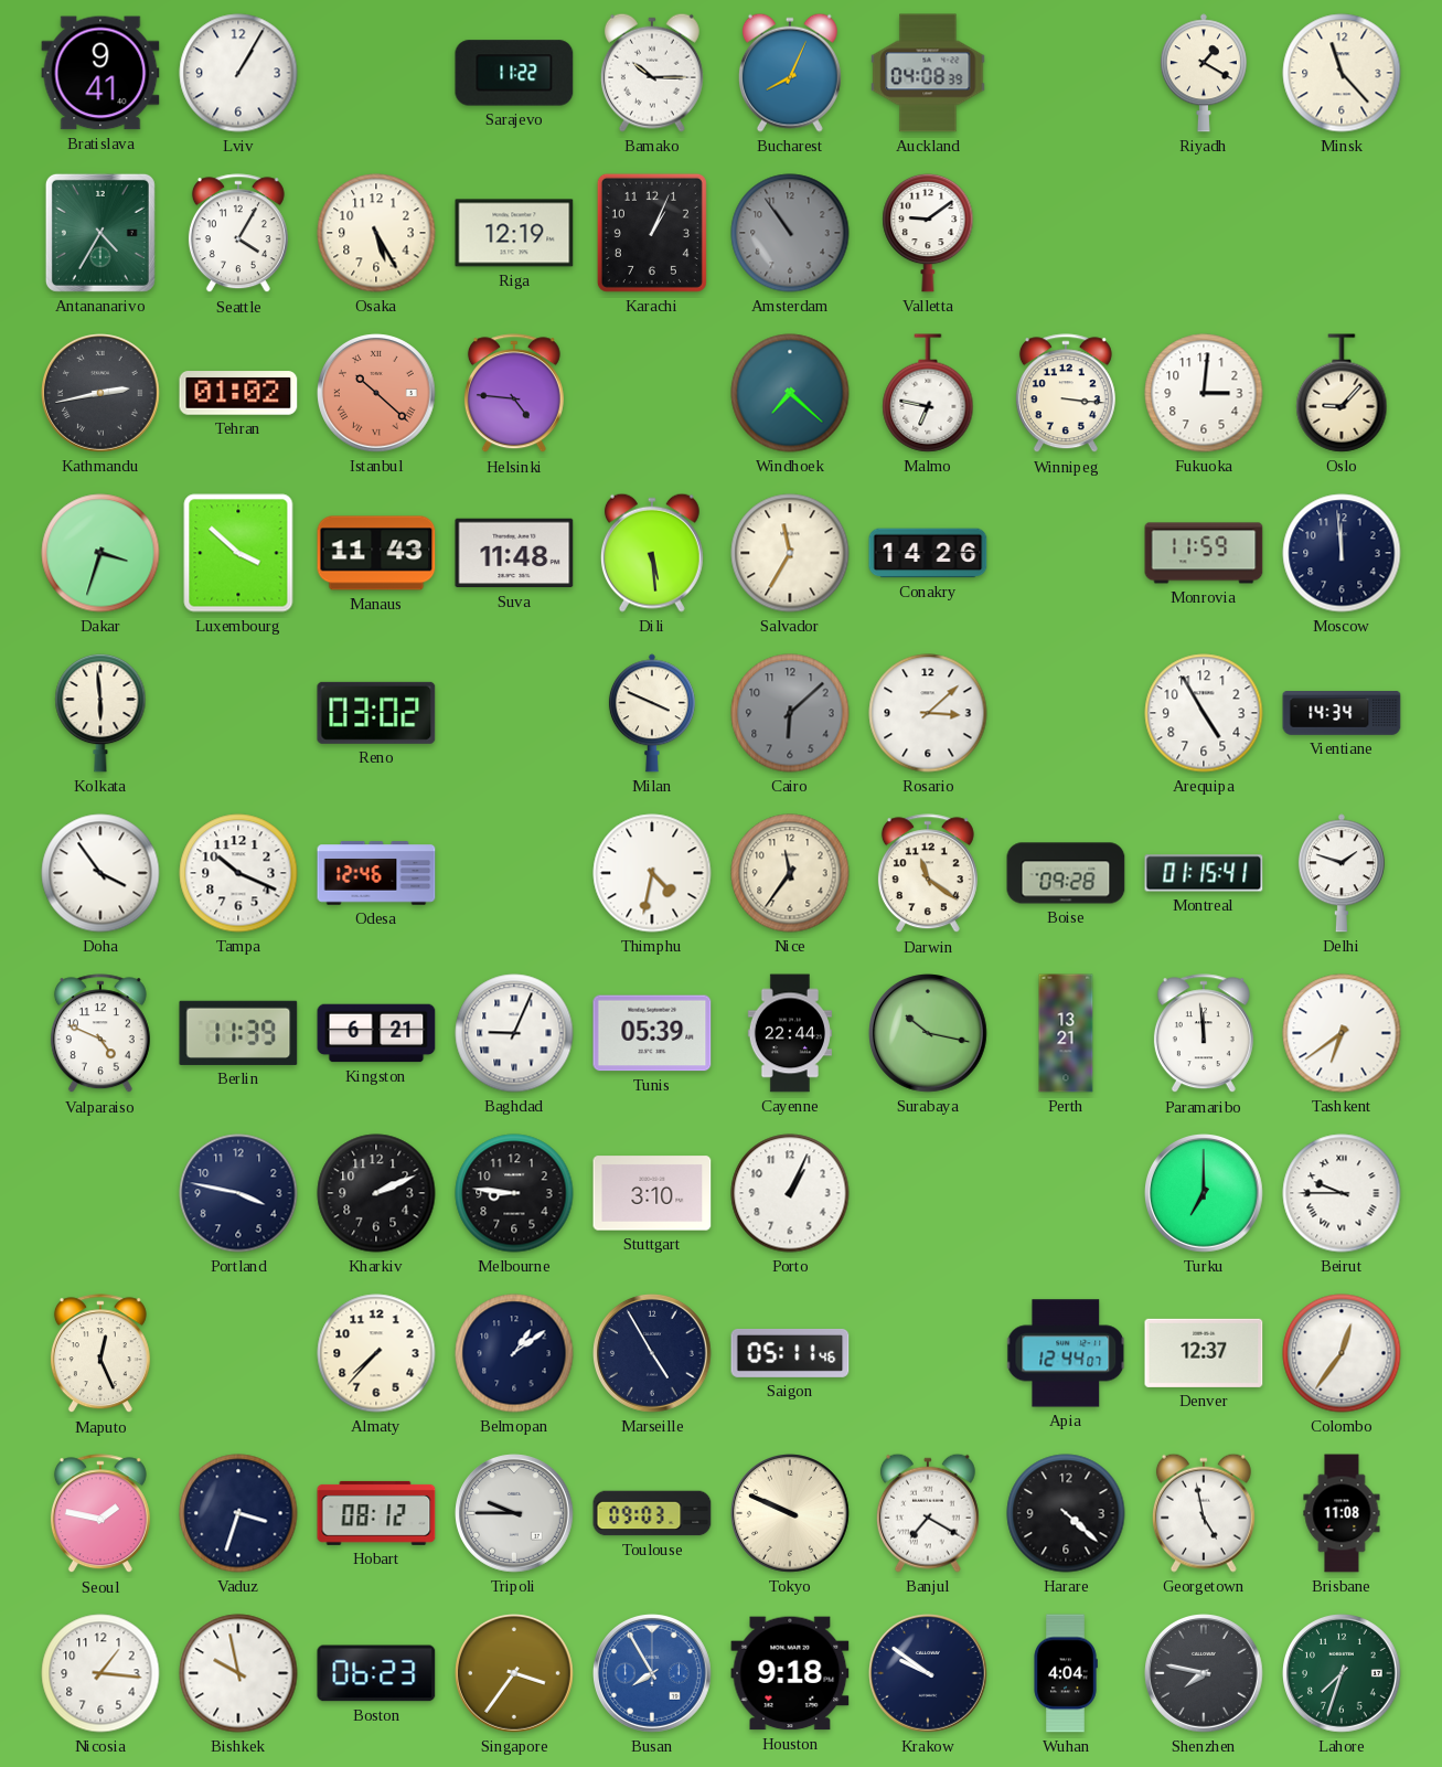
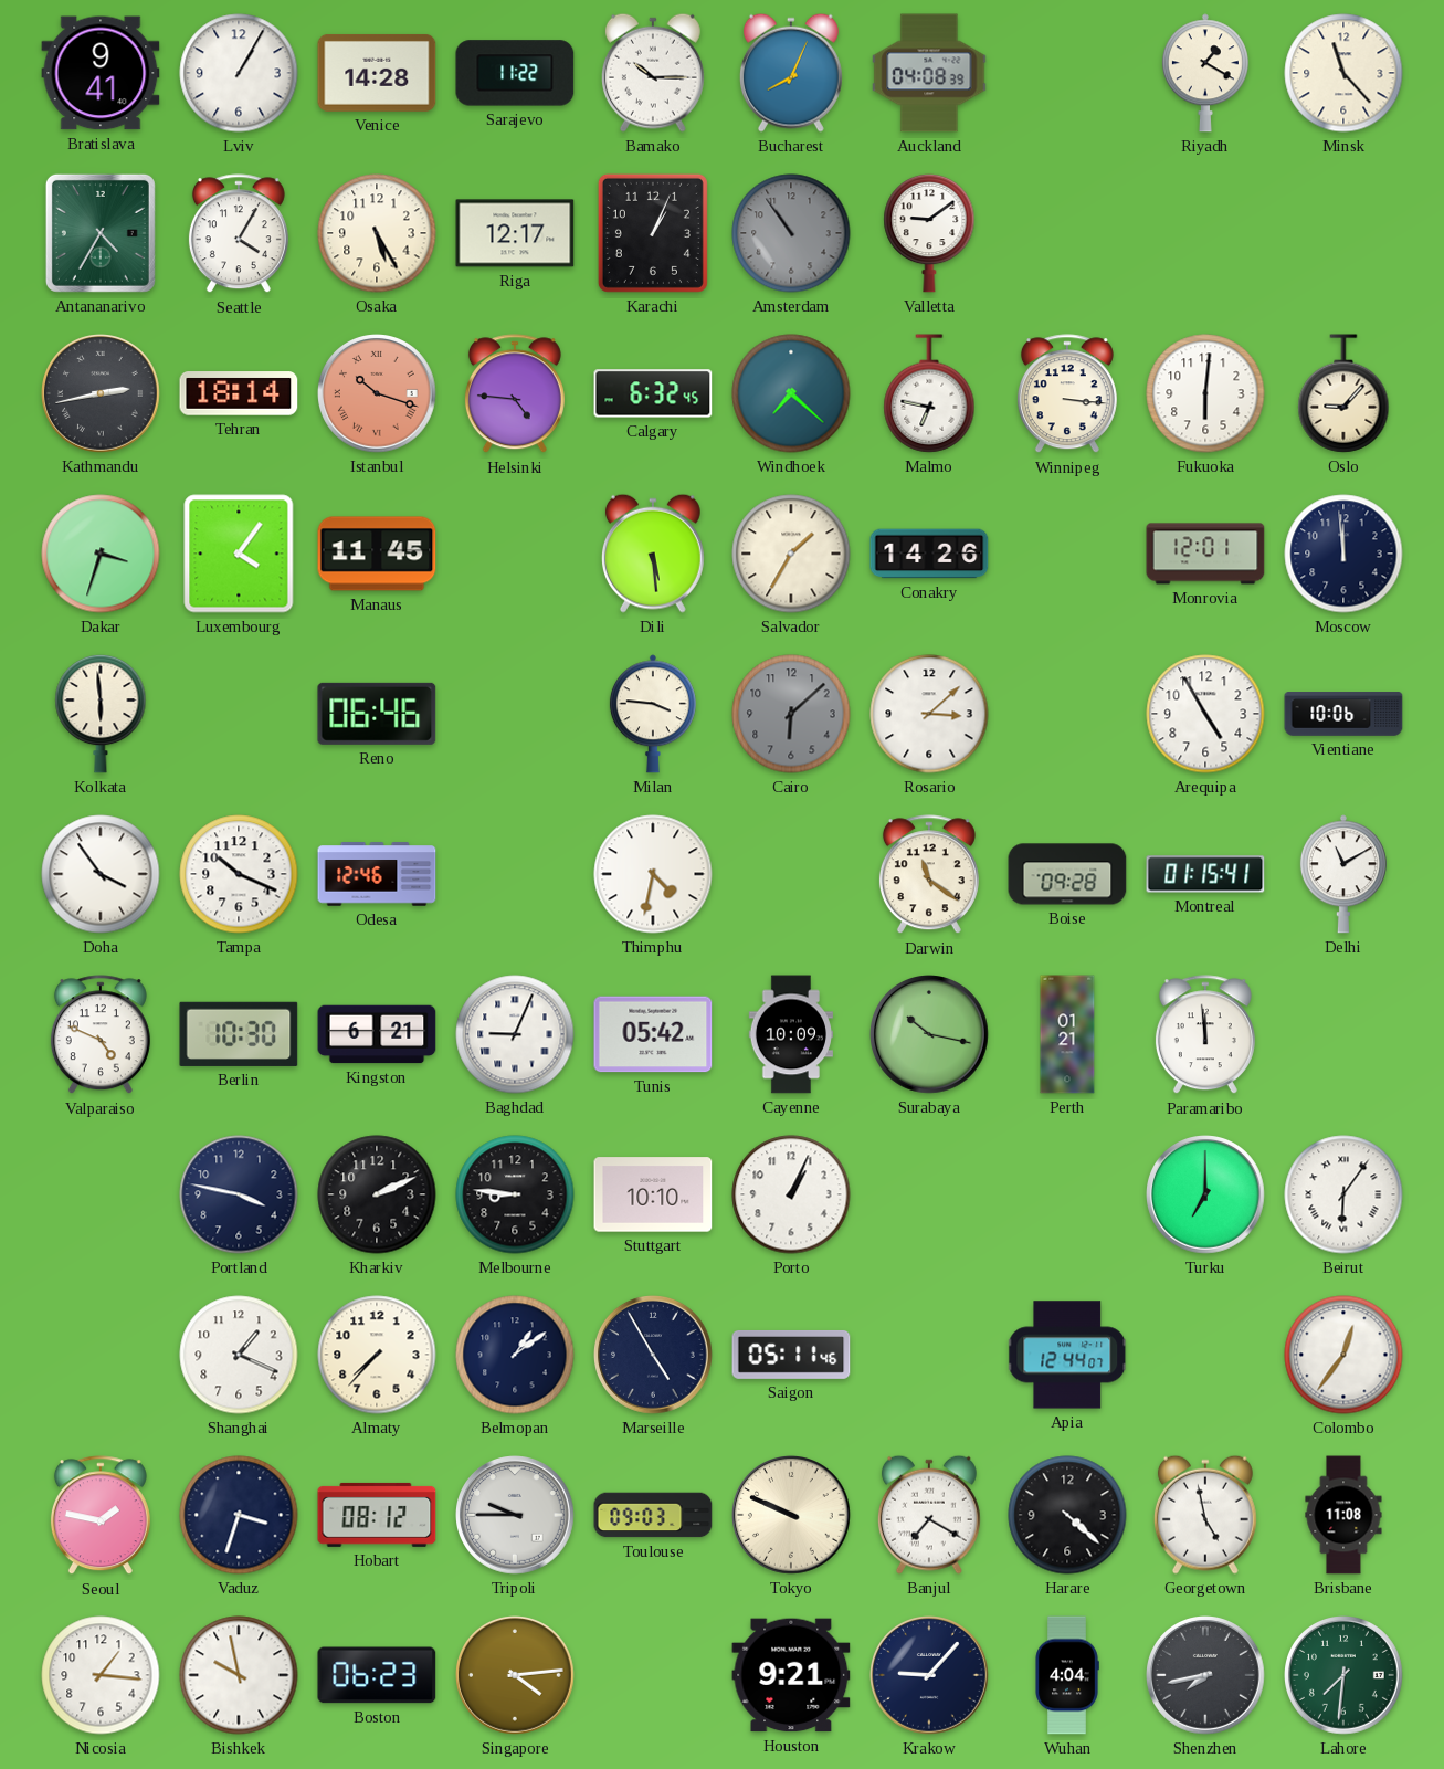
Venice: none -> 14:28 (377, 73)
Riga: 12:19 -> 12:17 (515, 233)
Tehran: 01:02 -> 18:14 (239, 393)
Istanbul: 10:22 -> 10:18 (378, 394)
Calgary: none -> 6:32 (653, 393)
Fukuoka: 3:01 -> 6:01 (1205, 393)
Luxembourg: 3:52 -> 4:06 (239, 554)
Manaus: 11:43 -> 11:45 (377, 554)
Suva: 11:48 -> none (514, 553)
Salvador: 11:35 -> 1:35 (791, 554)
Monrovia: 11:59 -> 12:01 (1205, 554)
Reno: 03:02 -> 06:46 (377, 714)
Milan: 3:49 -> 3:46 (653, 714)
Vientiane: 14:34 -> 10:06 (1343, 714)
Nice: 11:36 -> none (790, 873)
Delhi: 1:48 -> 11:10 (1343, 874)
Berlin: 11:39 -> 10:30 (239, 1034)
Tunis: 05:39 -> 05:42 (653, 1034)
Cayenne: 22:44 -> 10:09 (790, 1034)
Perth: 13:21 -> 01:21 (1067, 1034)
Tashkent: 6:39 -> none (1342, 1033)
Stuttgart: 3:10 -> 10:10 (653, 1194)
Beirut: 9:45 -> 6:06 (1343, 1194)
Maputo: 12:26 -> none (100, 1354)
Shanghai: none -> 1:19 (239, 1355)
Denver: 12:37 -> none (1204, 1353)
Singapore: 3:36 -> 4:14 (516, 1676)
Busan: 7:55 -> none (653, 1674)
Houston: 9:18 -> 9:21 (791, 1675)
Krakow: 9:51 -> 9:07 (930, 1676)
Shenzhen: 7:47 -> 7:43 (1206, 1676)
Lahore: 7:33 -> 7:31 (1345, 1676)
